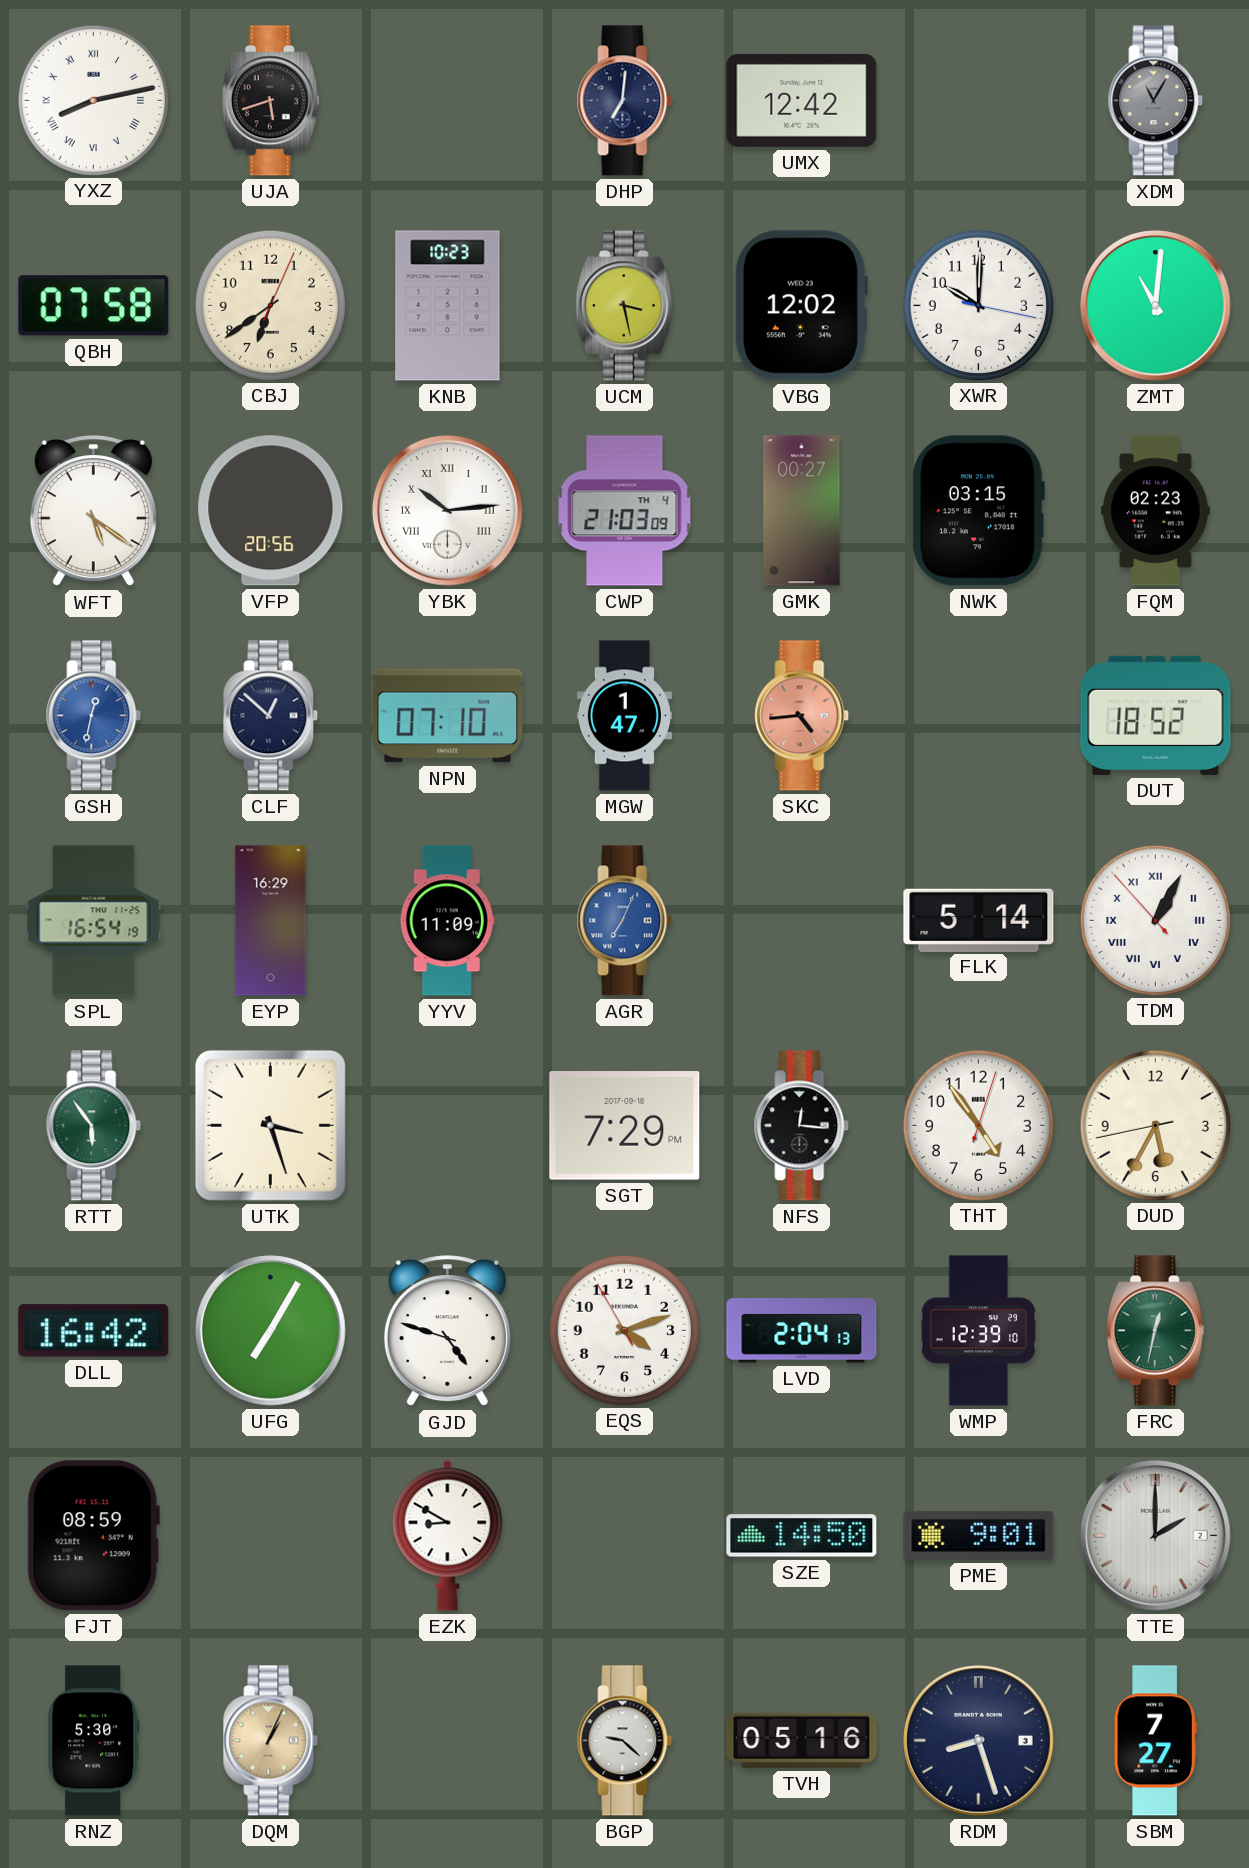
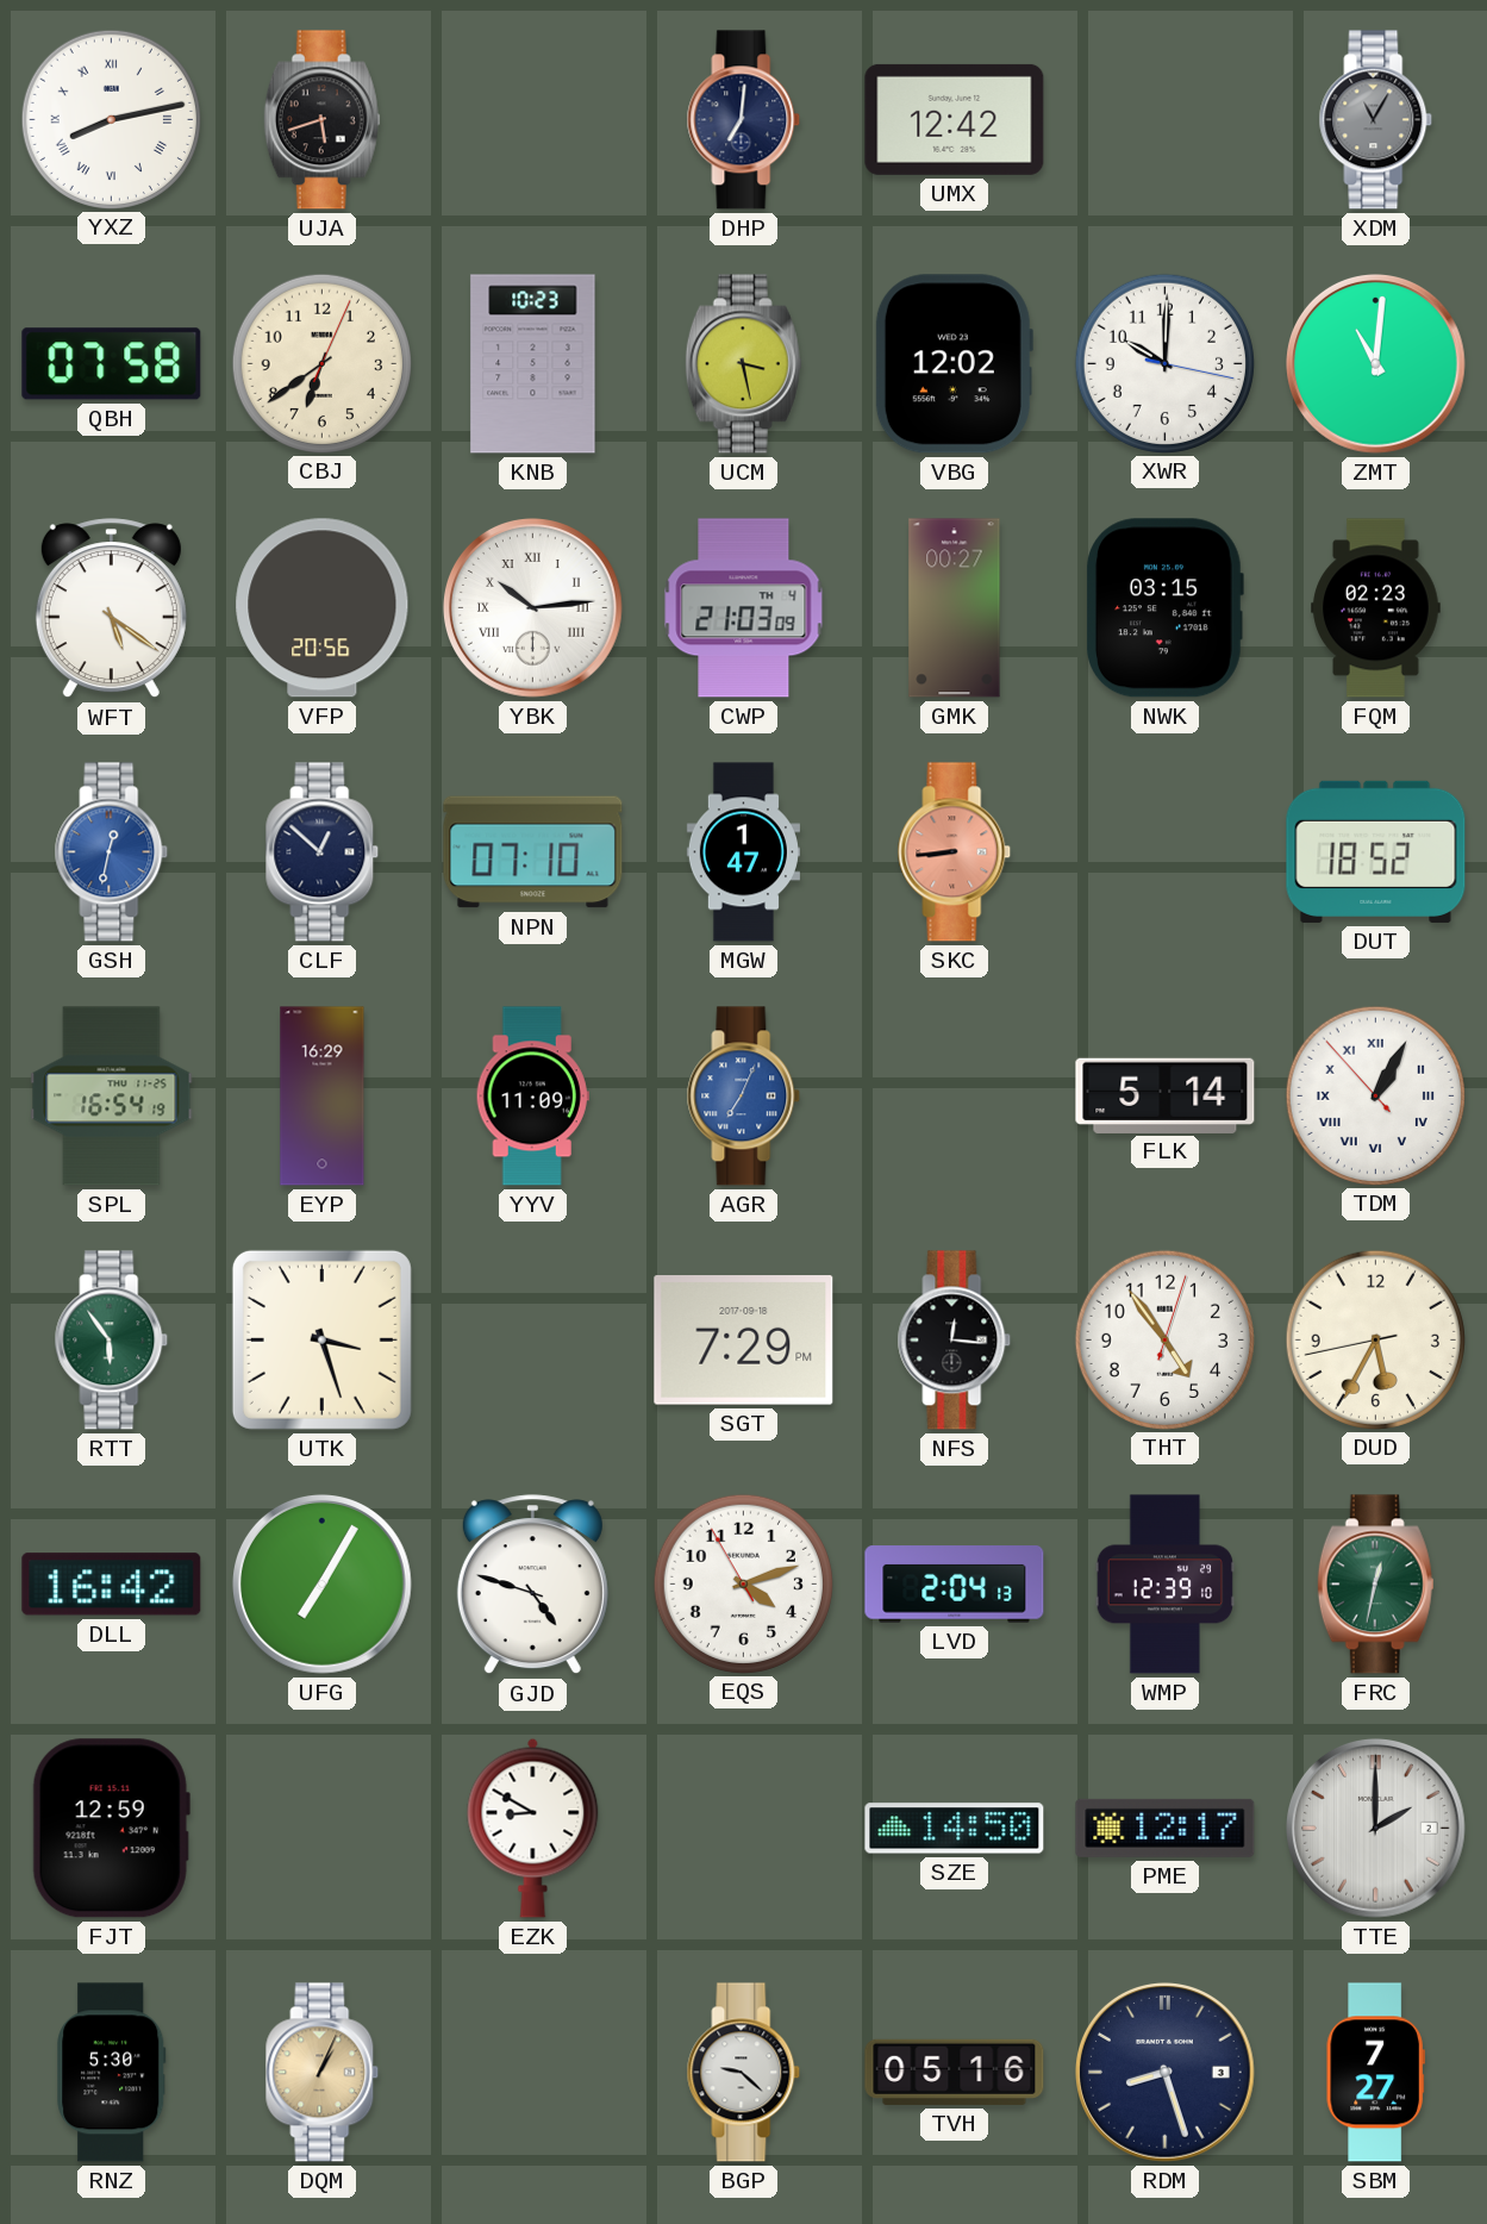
SKC: 4:44 -> 8:44 (955, 852)
FJT: 08:59 -> 12:59 (111, 1829)
PME: 9:01 -> 12:17 (1166, 1828)
